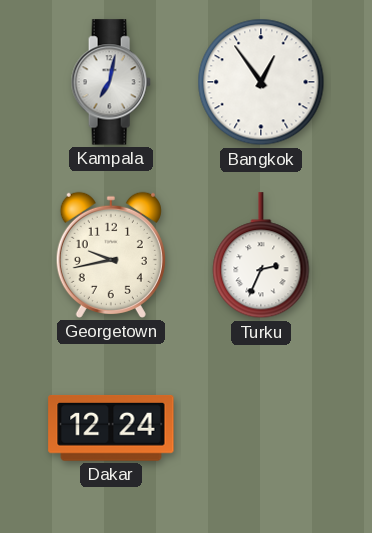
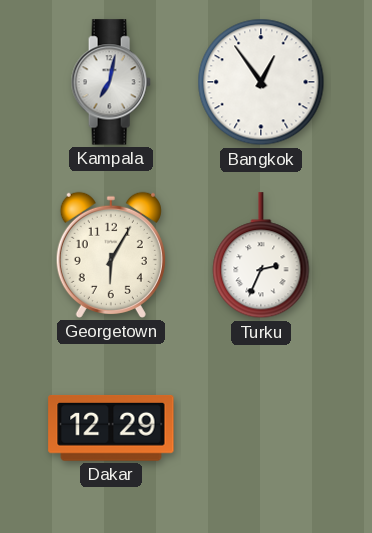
Georgetown: 9:43 -> 6:05 (111, 255)
Dakar: 12:24 -> 12:29 (111, 428)
